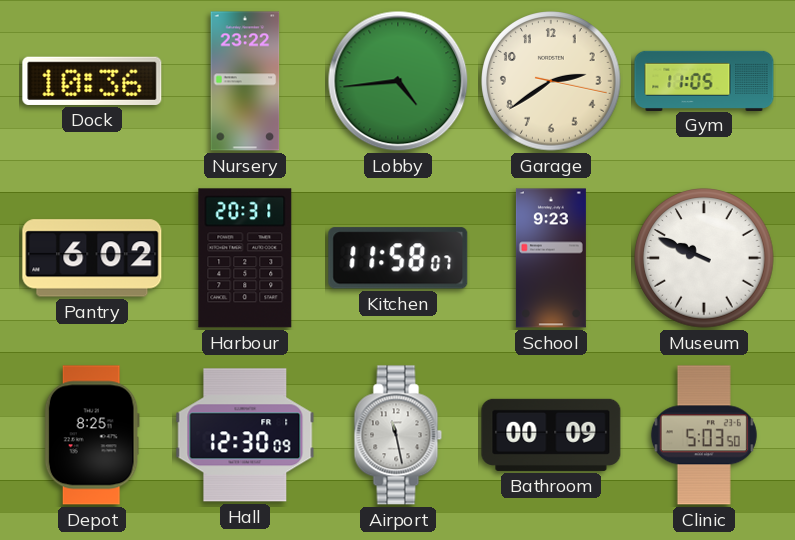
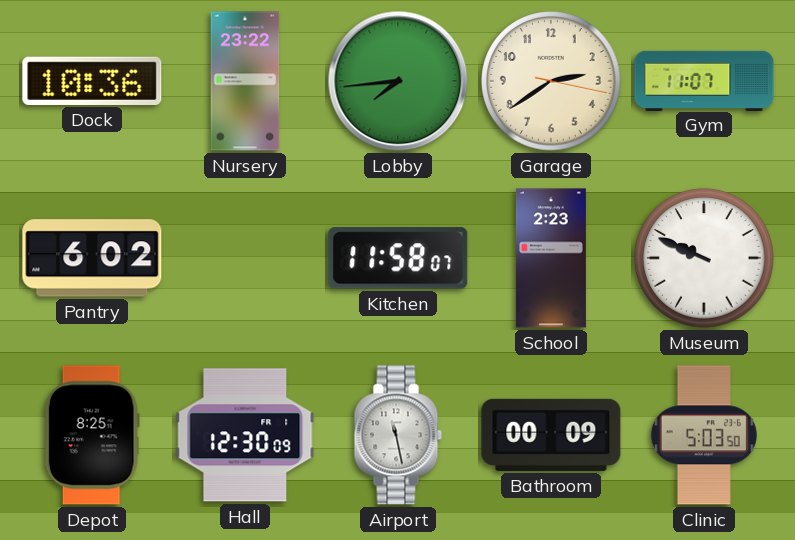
Lobby: 4:44 -> 7:44 (398, 81)
Gym: 11:05 -> 11:07 (704, 80)
Harbour: 20:31 -> none (245, 258)
School: 9:23 -> 2:23 (551, 258)
